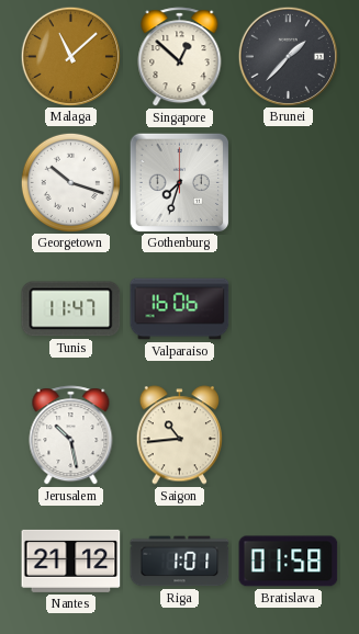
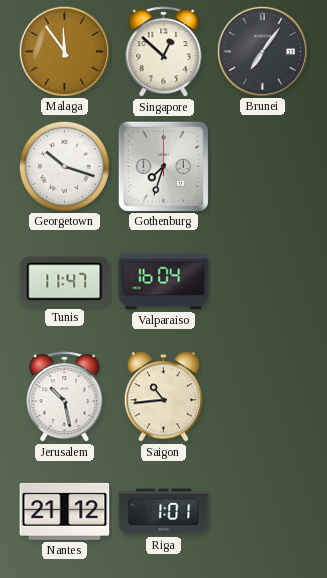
Malaga: 11:08 -> 11:54 (64, 51)
Brunei: 1:37 -> 7:06 (262, 51)
Valparaiso: 16:06 -> 16:04 (164, 282)
Bratislava: 01:58 -> none (289, 562)
